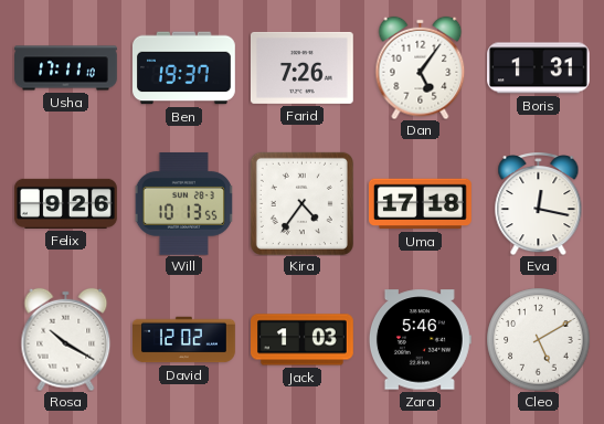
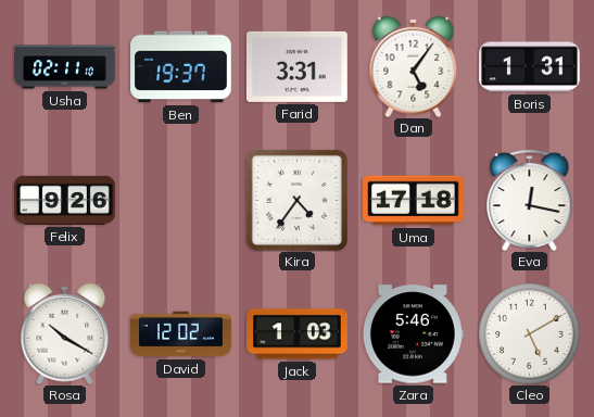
Usha: 17:11 -> 02:11 (65, 67)
Farid: 7:26 -> 3:31 (296, 66)
Will: 10:13 -> none (183, 203)
